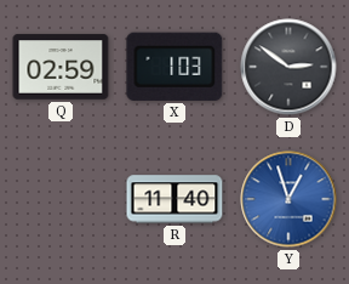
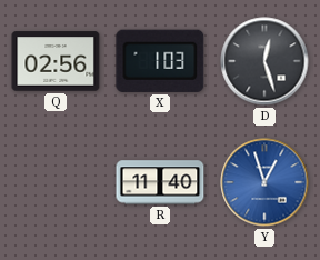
Q: 02:59 -> 02:56 (56, 61)
D: 2:51 -> 12:27 (264, 61)
